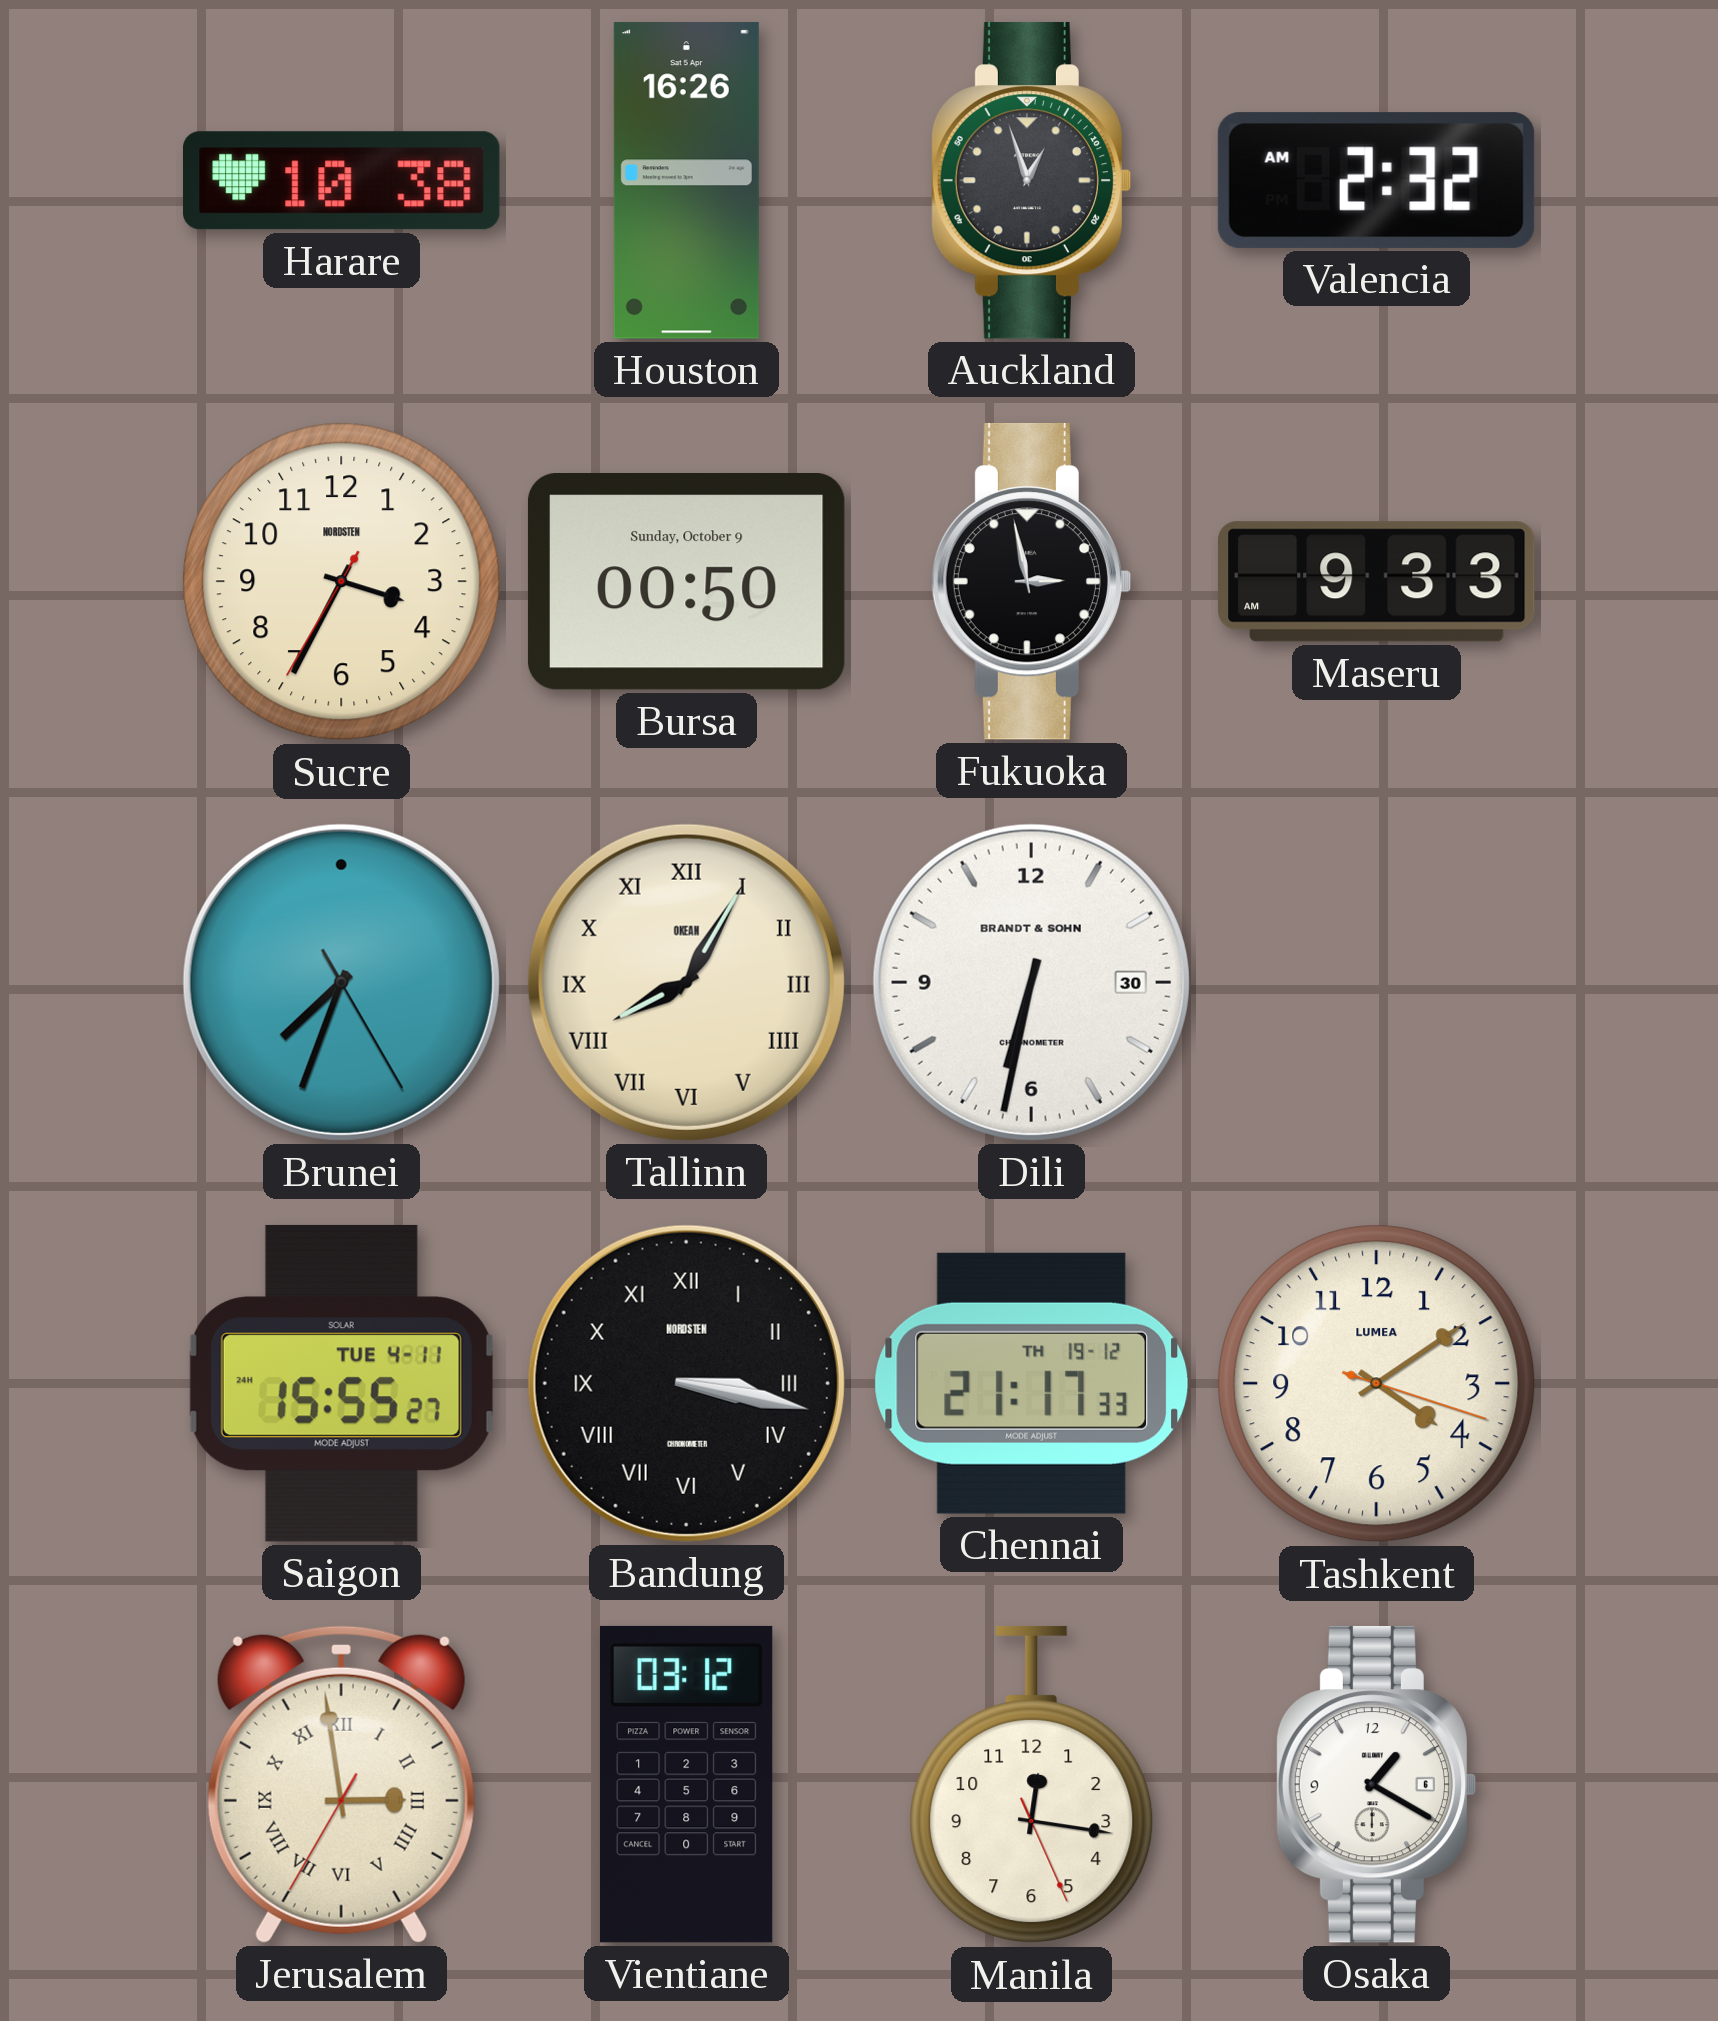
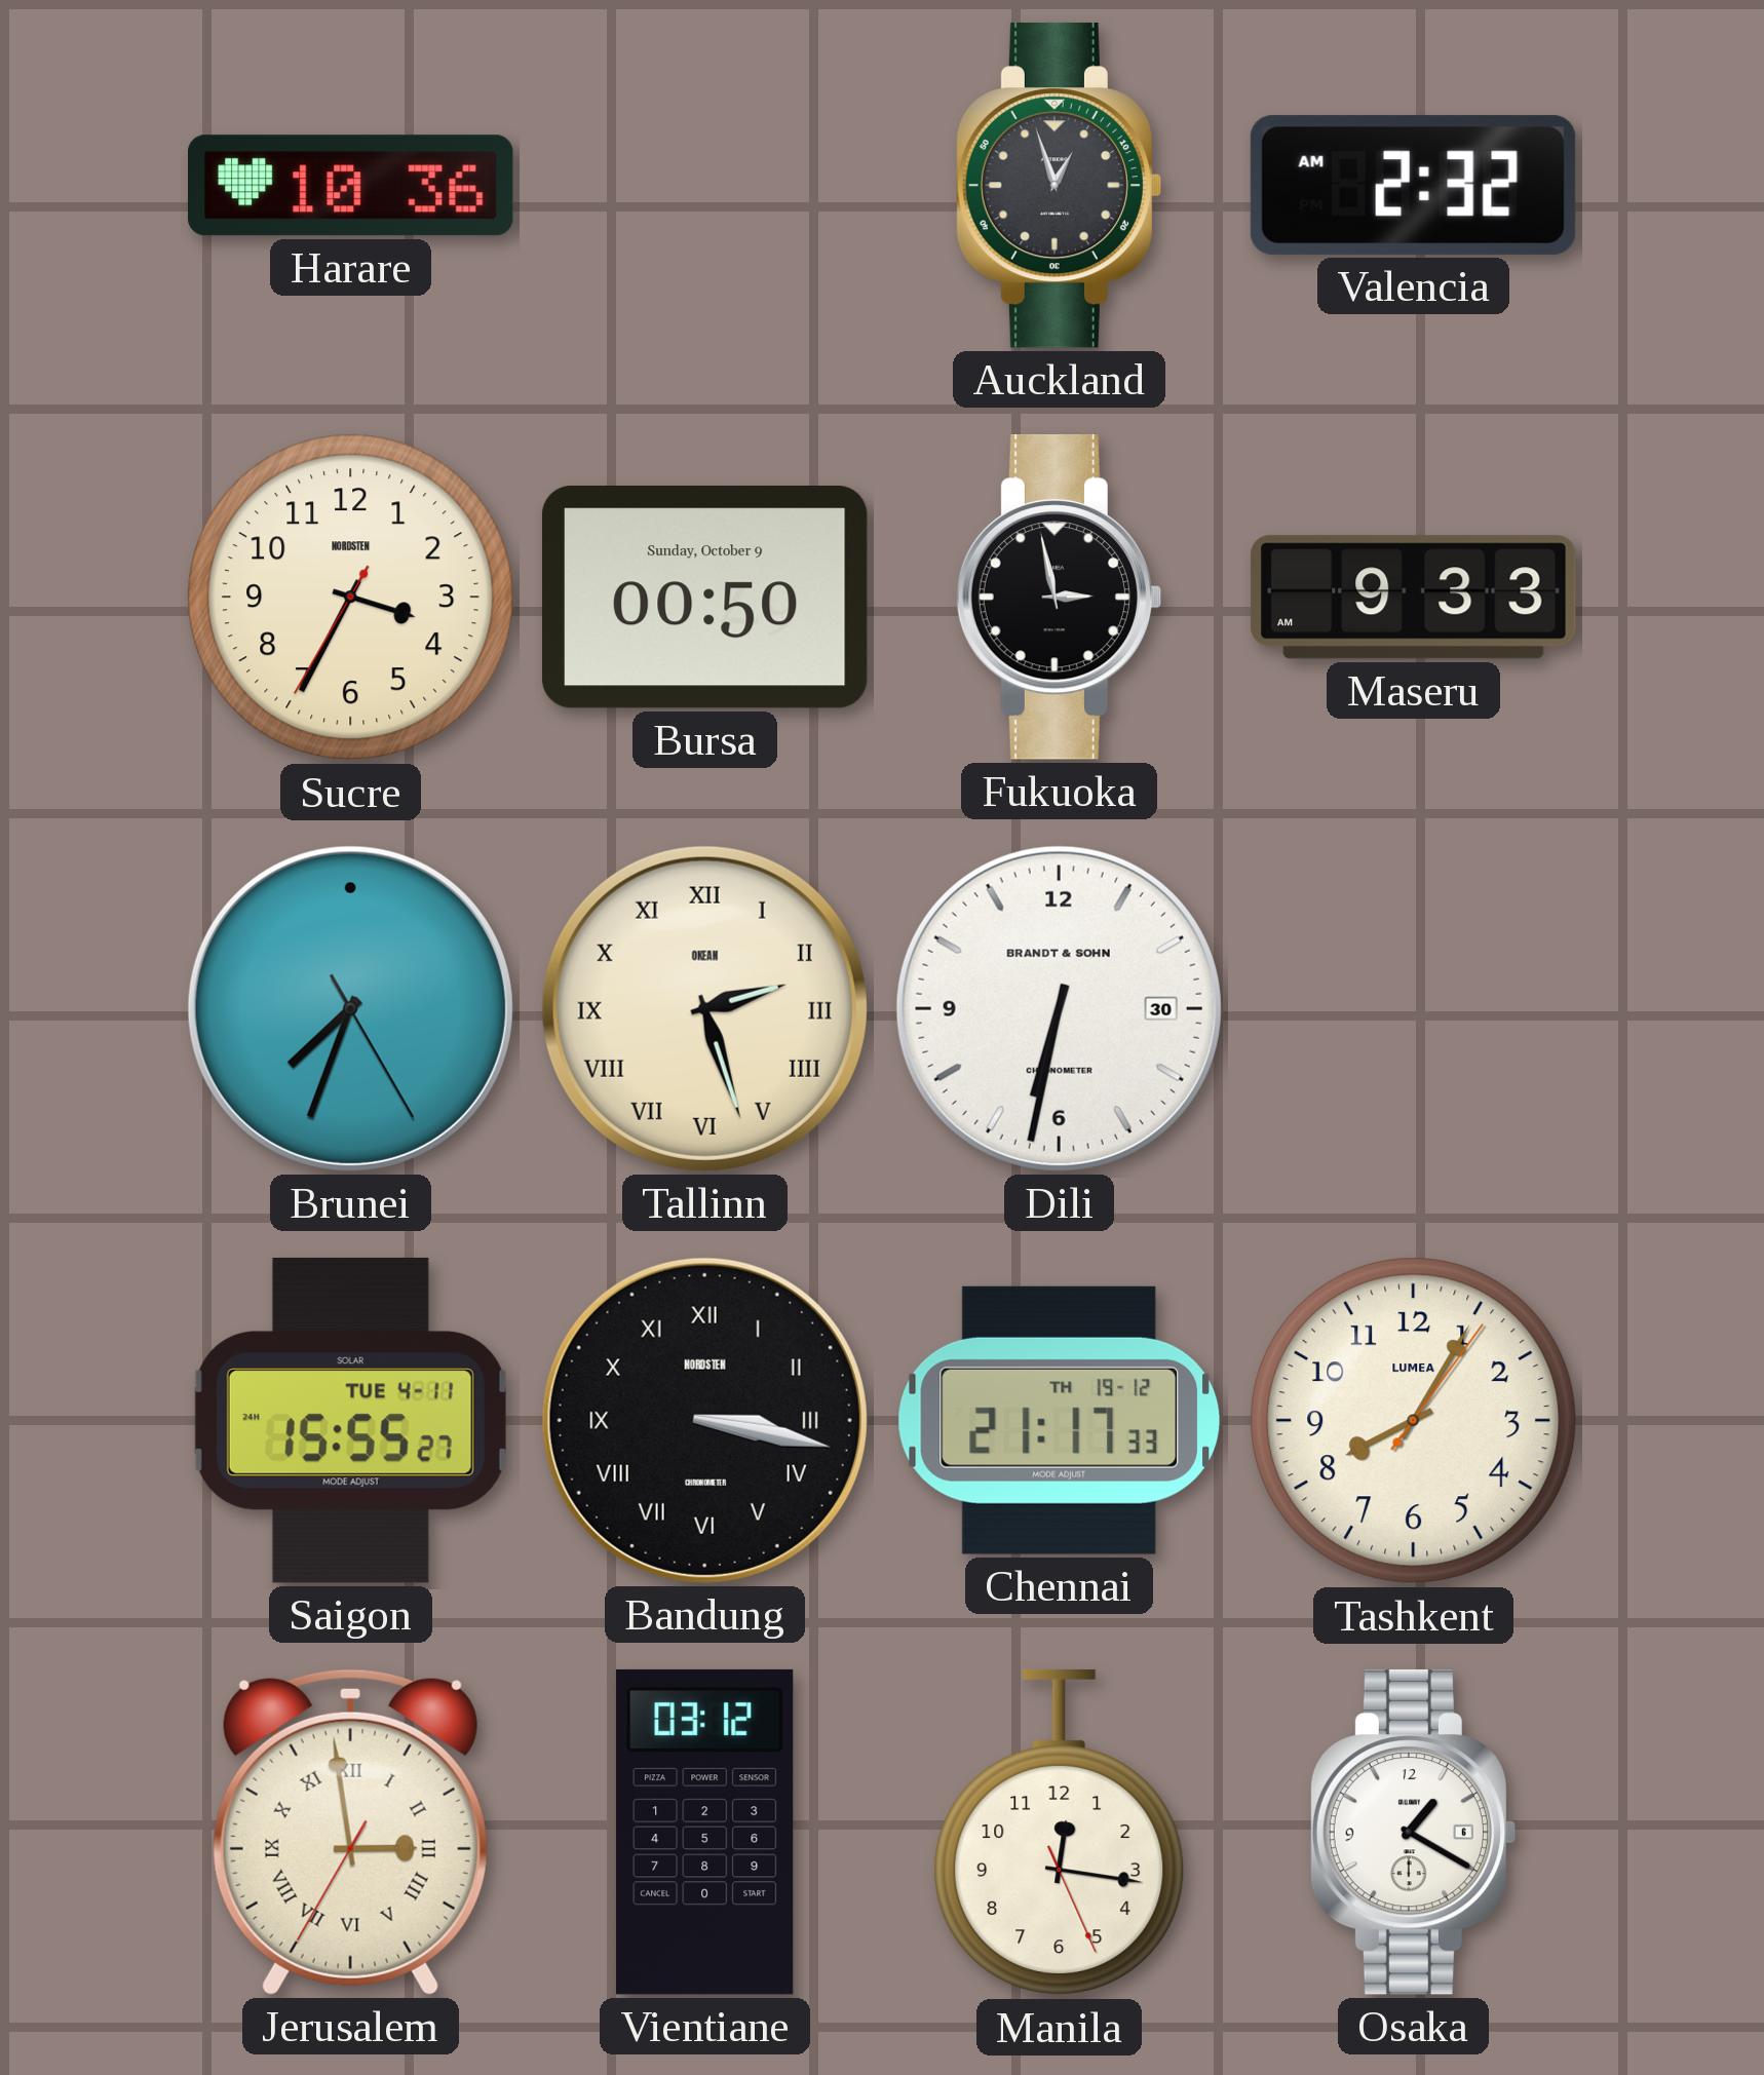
Harare: 10:38 -> 10:36 (351, 186)
Houston: 16:26 -> none (686, 181)
Tallinn: 8:05 -> 2:27 (704, 1008)
Tashkent: 4:09 -> 8:05 (1414, 1421)
